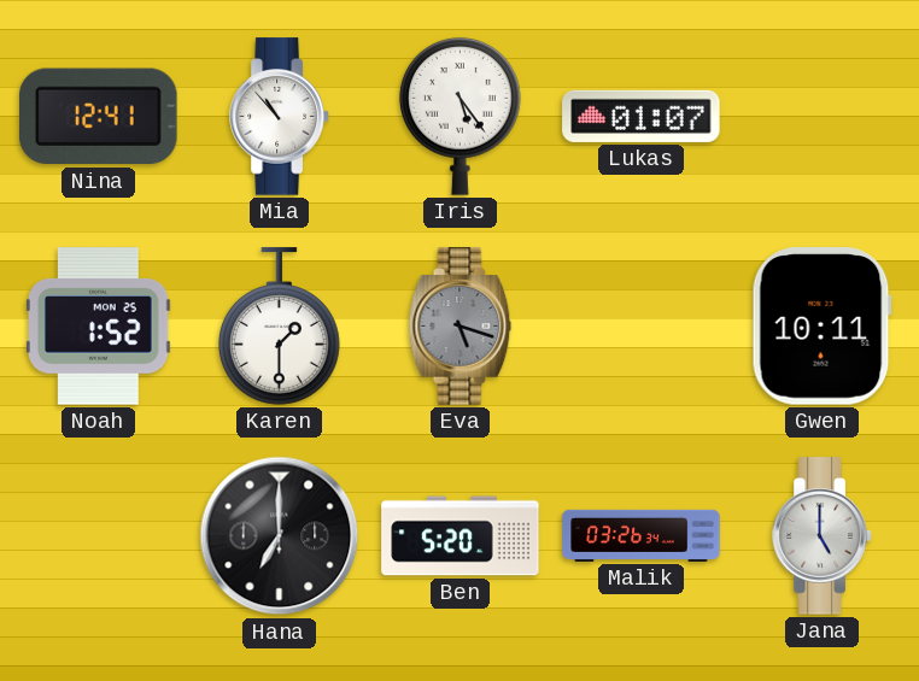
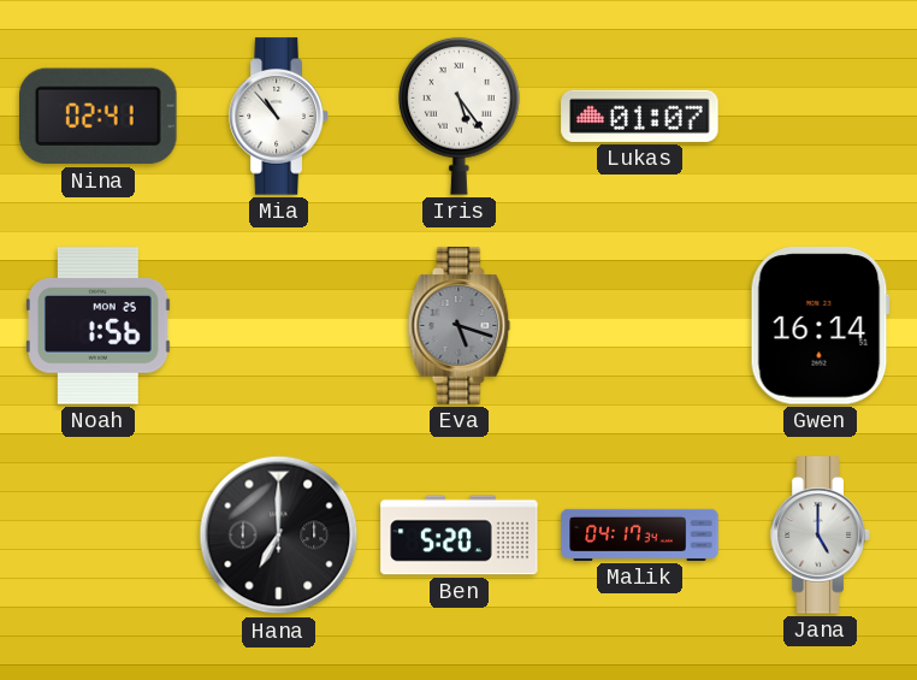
Nina: 12:41 -> 02:41 (99, 117)
Noah: 1:52 -> 1:56 (99, 326)
Karen: 1:30 -> none (280, 327)
Gwen: 10:11 -> 16:14 (820, 326)
Malik: 03:26 -> 04:17 (640, 534)
